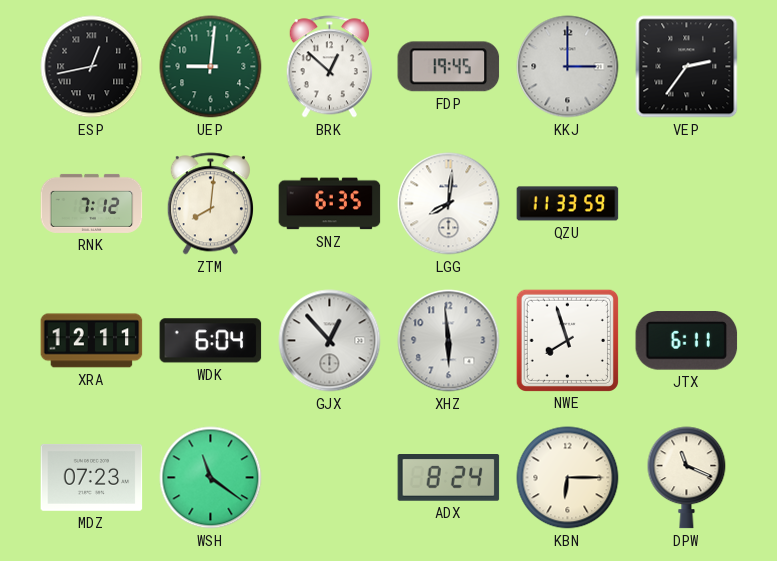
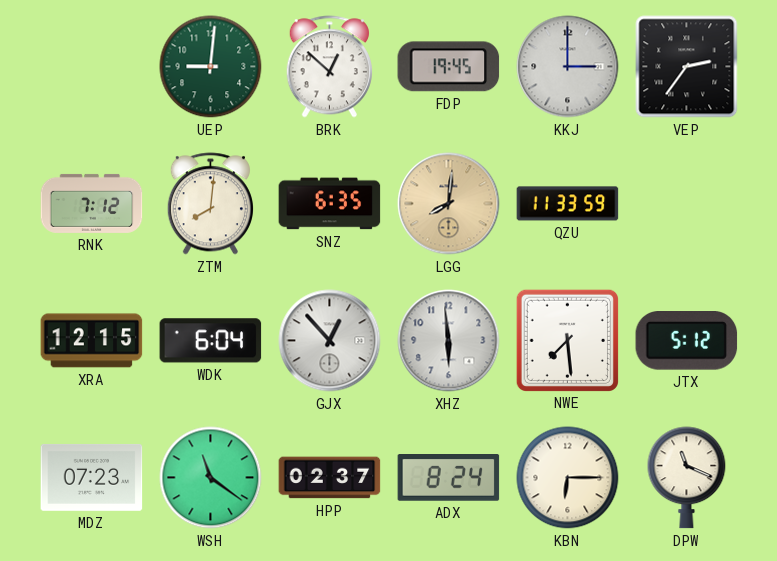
ESP: 12:43 -> none (92, 67)
LGG dial: white -> champagne (449, 204)
XRA: 12:11 -> 12:15 (92, 341)
NWE: 7:57 -> 7:29 (567, 340)
JTX: 6:11 -> 5:12 (687, 341)
HPP: none -> 02:37 (330, 478)
